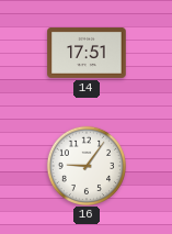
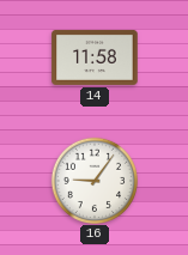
14: 17:51 -> 11:58 (95, 57)
